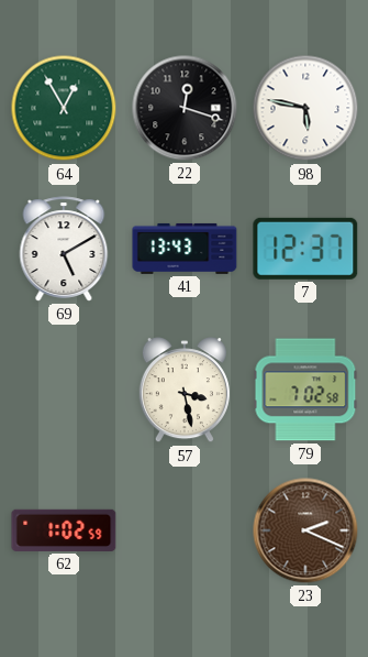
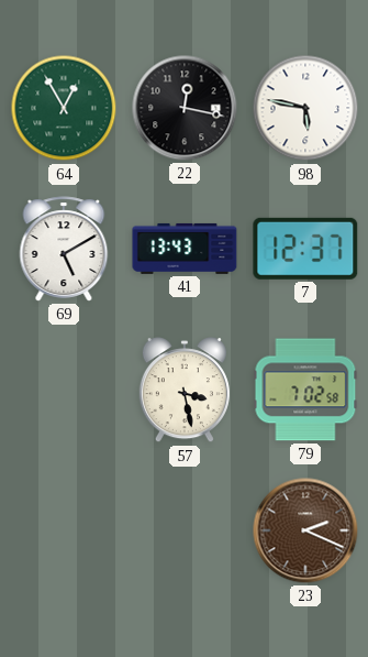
22: 12:18 -> 12:17 (185, 108)
62: 1:02 -> none (64, 530)
